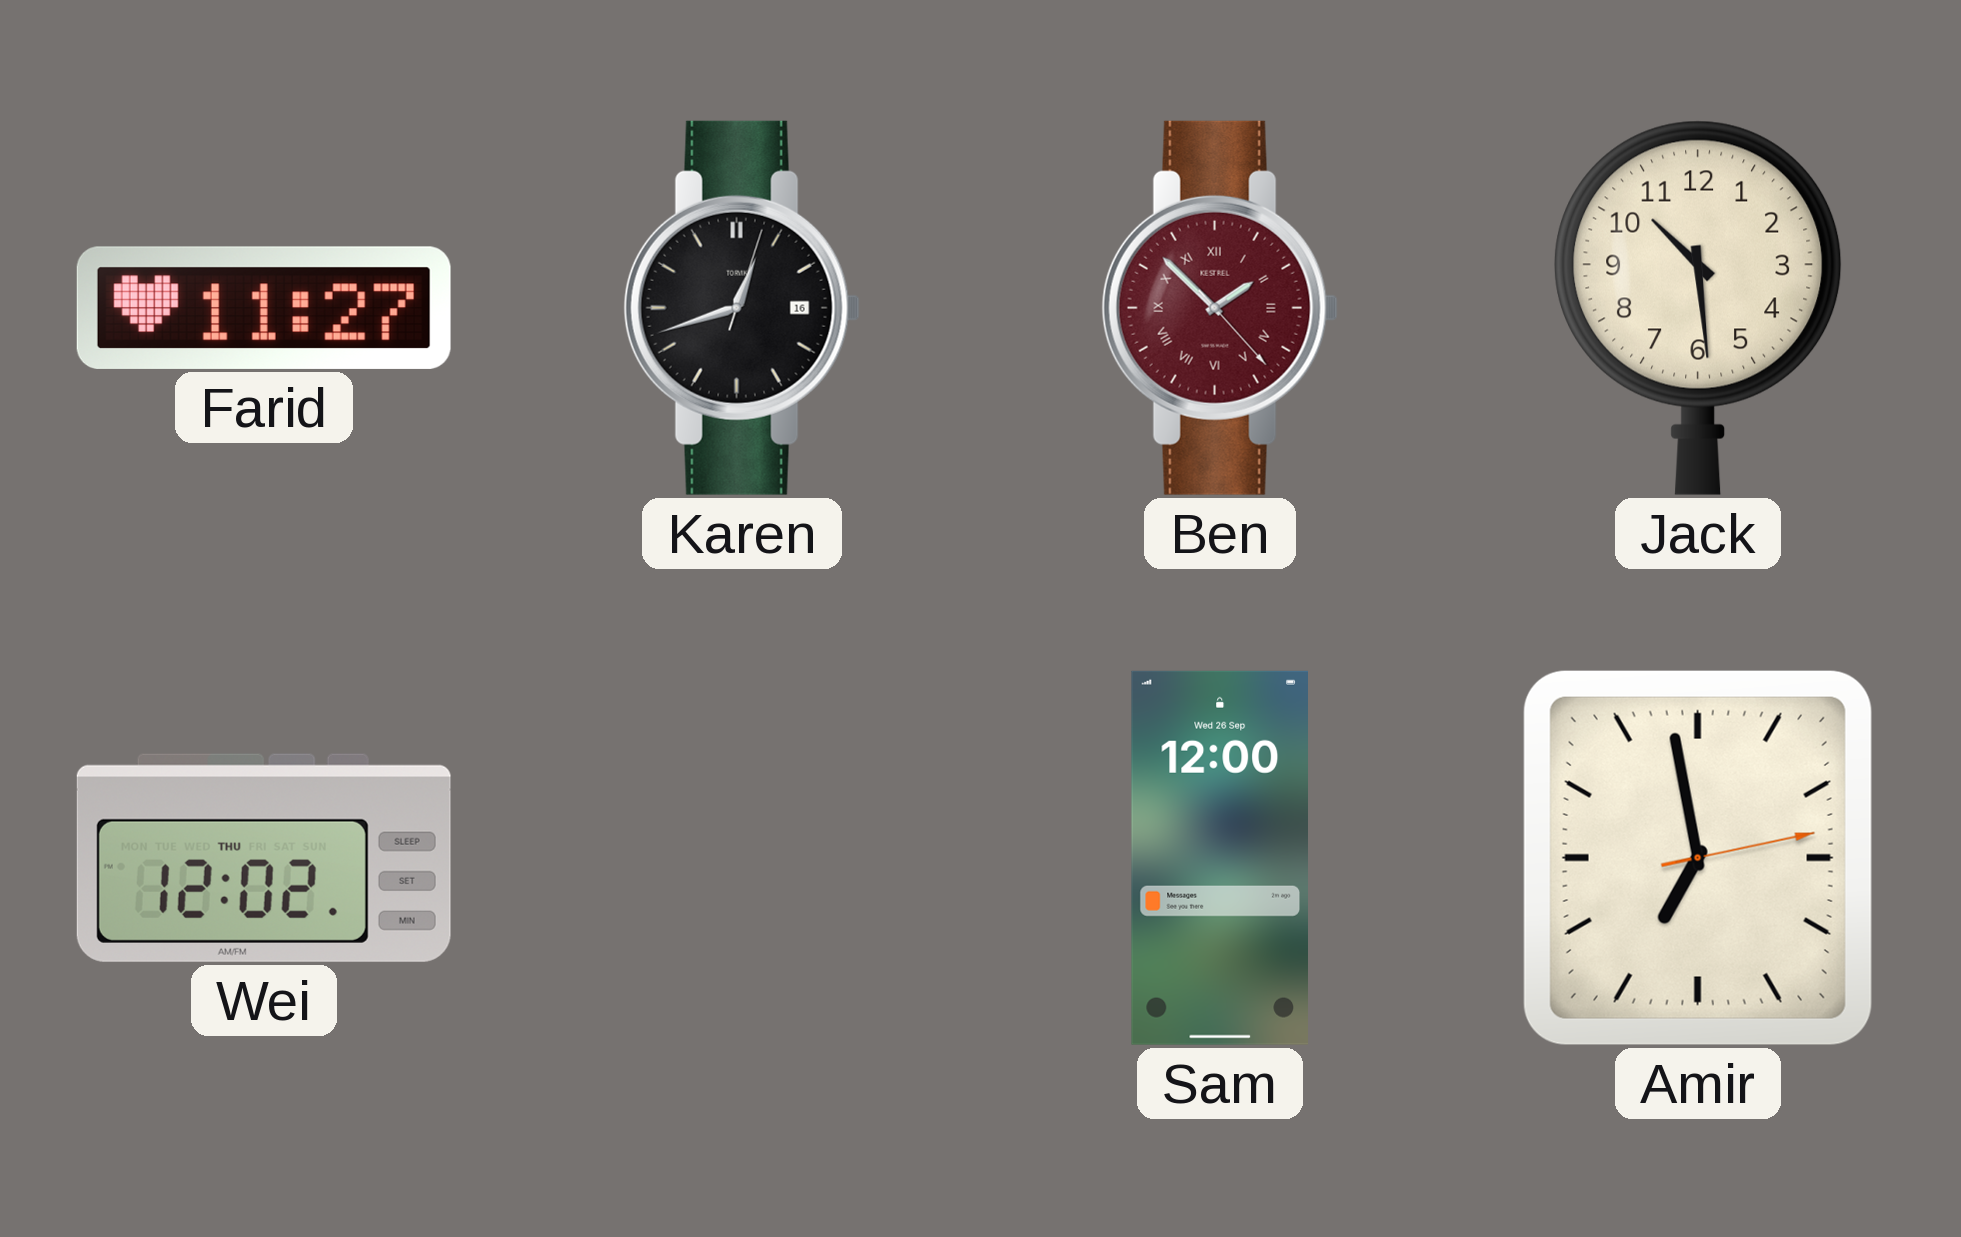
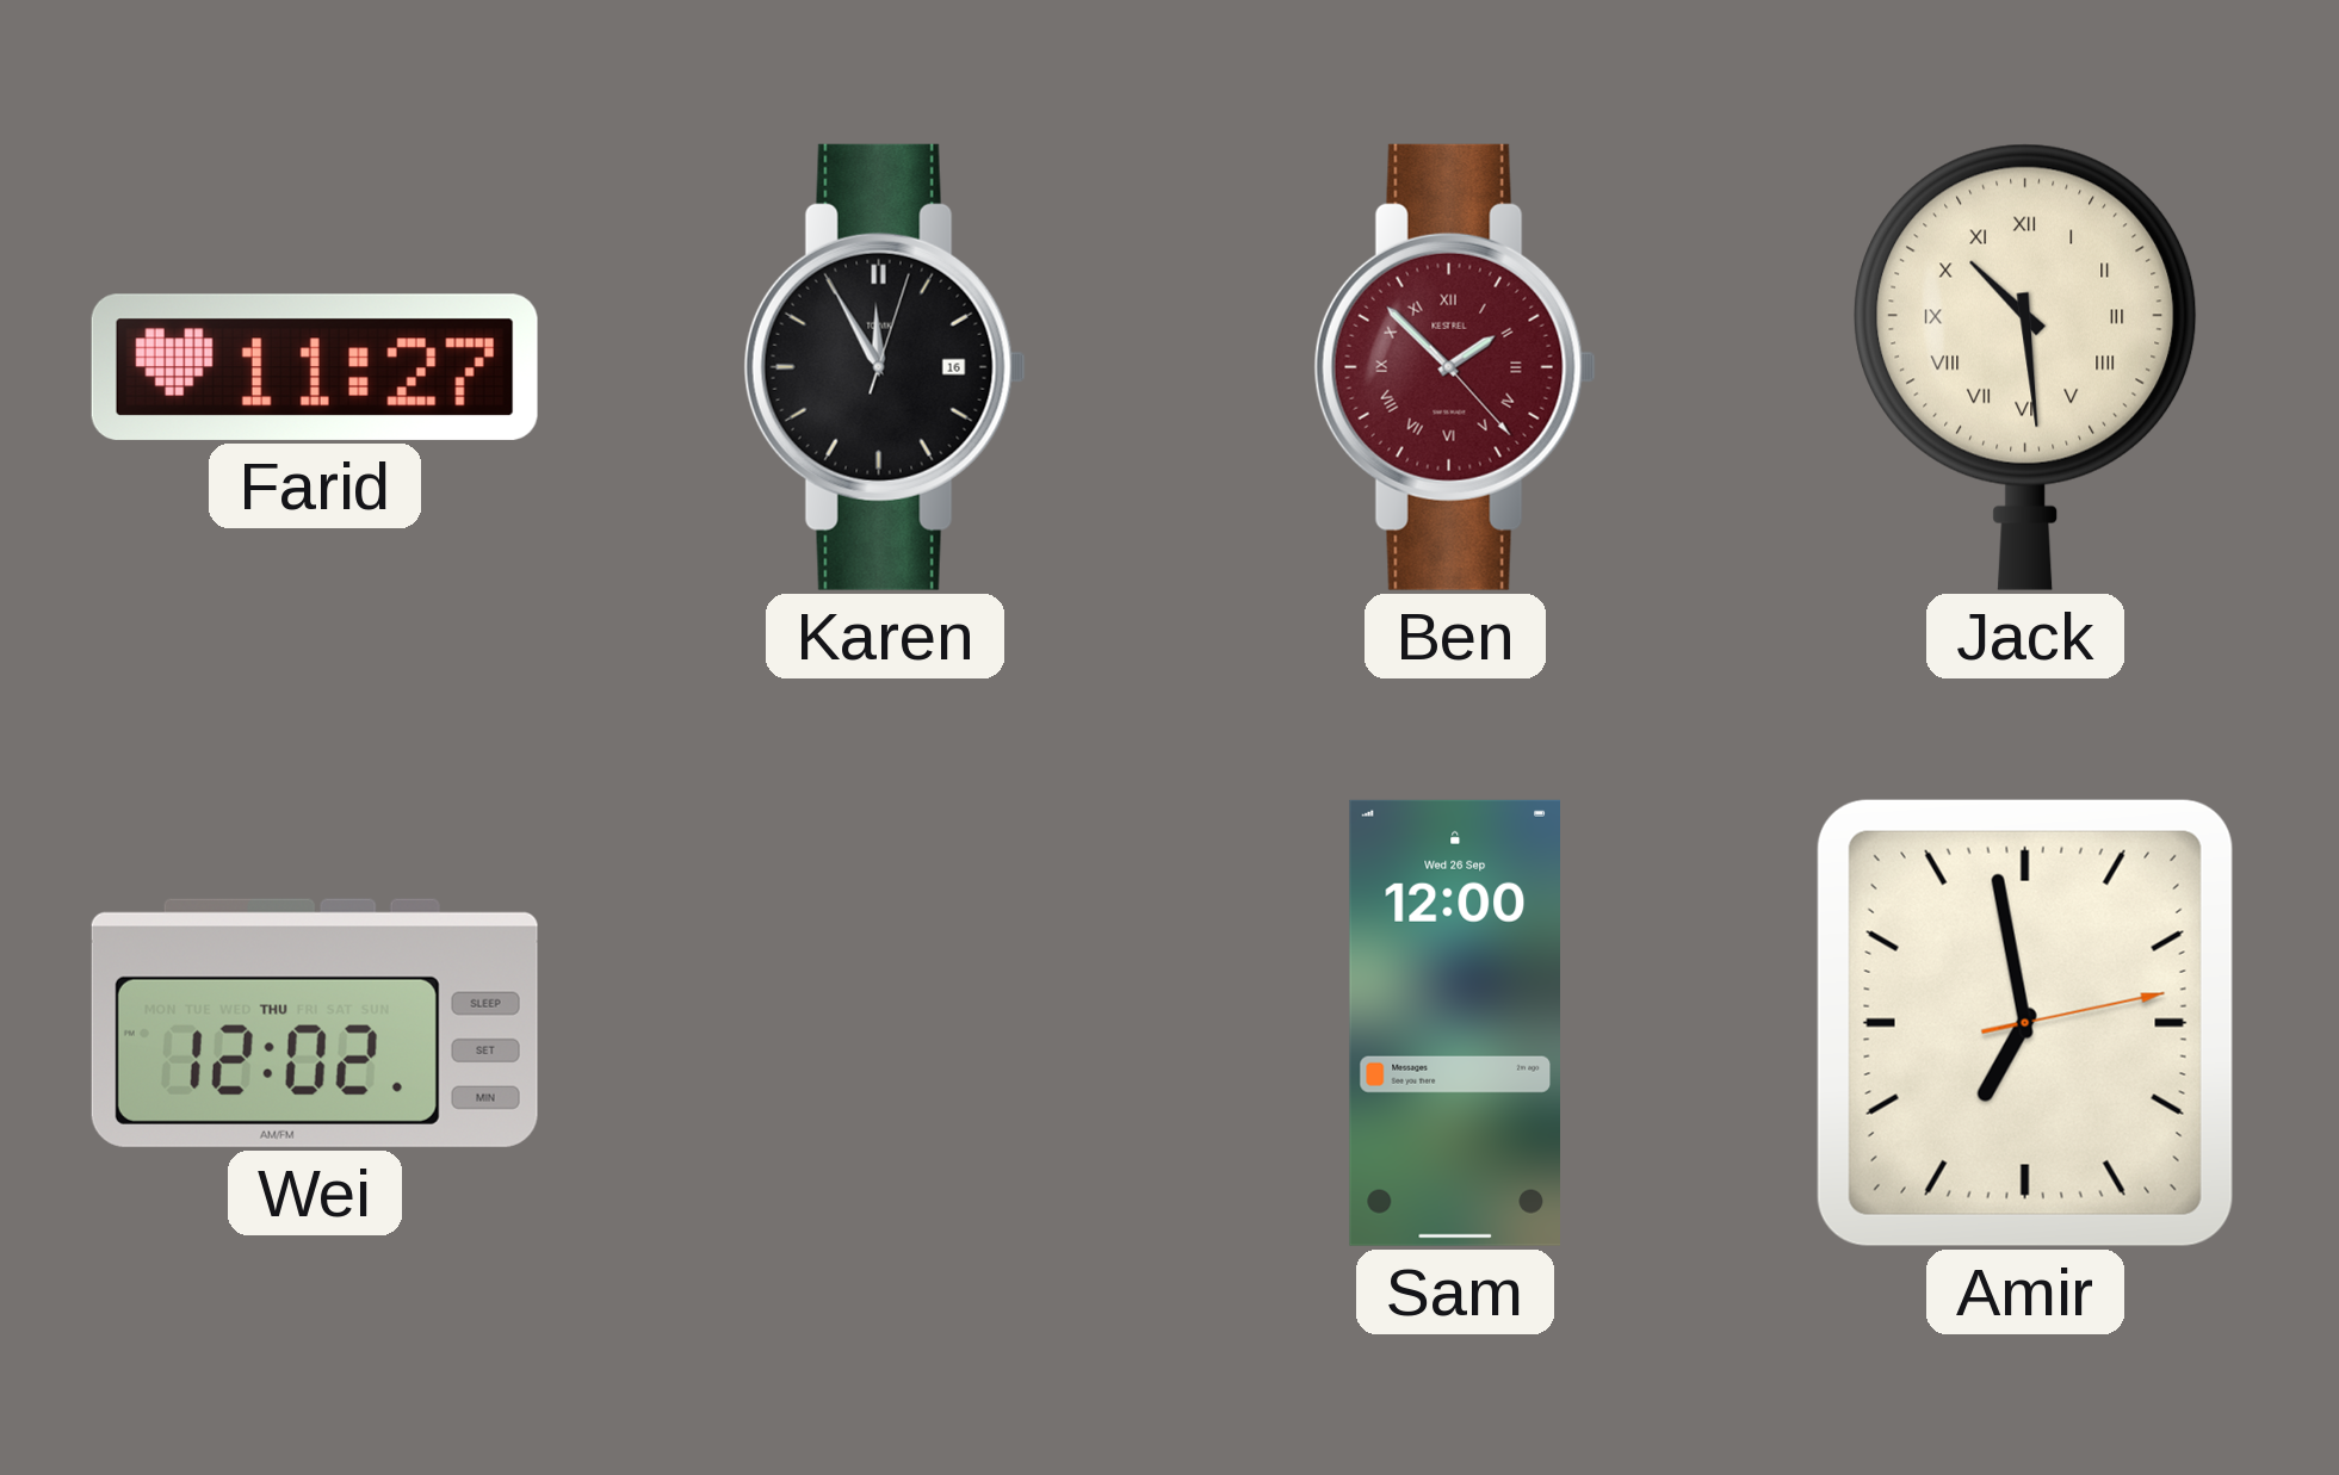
Karen: 12:42 -> 11:55 (885, 367)
Jack numerals: Arabic -> Roman (2025, 367)
